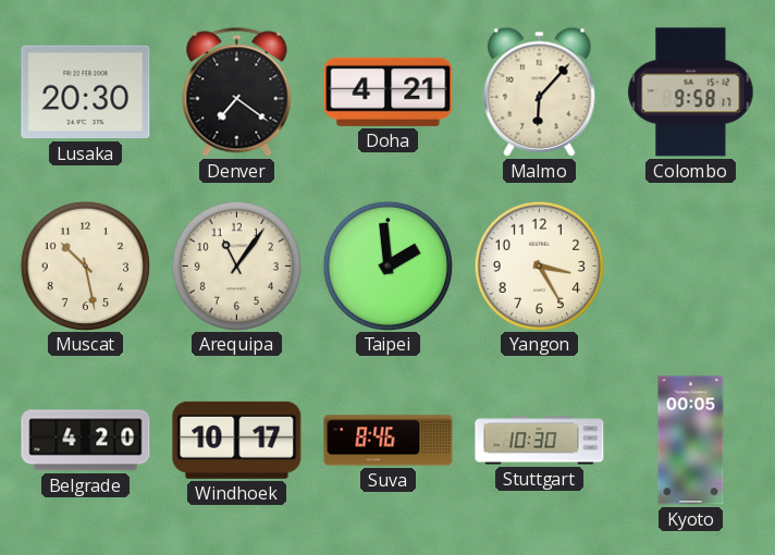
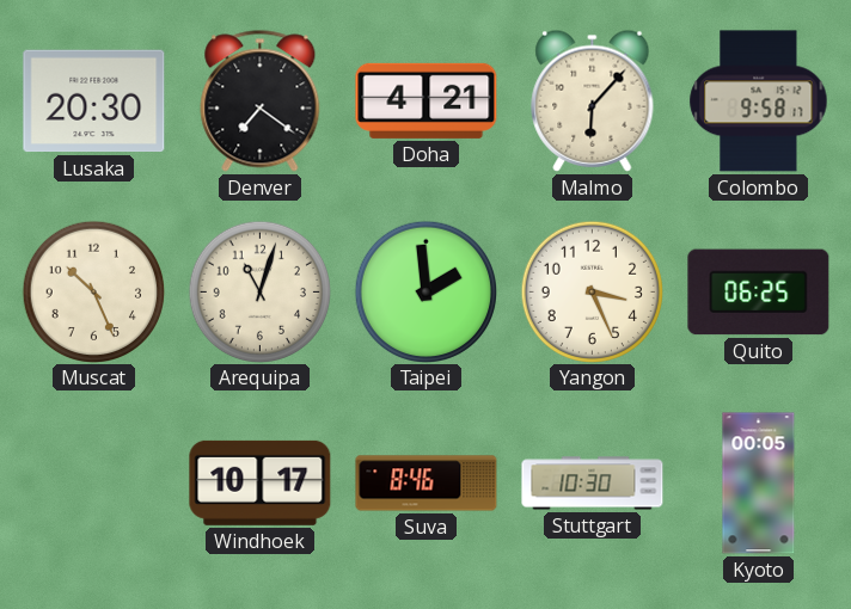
Muscat: 10:28 -> 10:26 (93, 291)
Arequipa: 11:06 -> 11:03 (259, 291)
Yangon: 3:25 -> 3:26 (592, 291)
Quito: none -> 06:25 (759, 293)
Belgrade: 4:20 -> none (86, 441)
